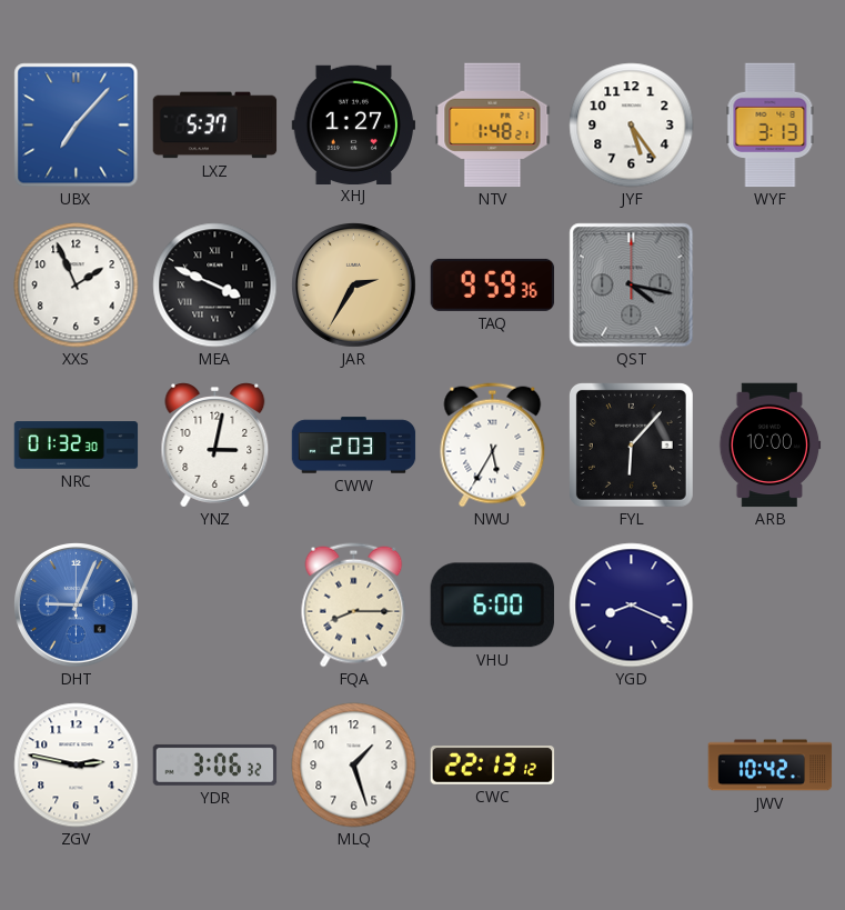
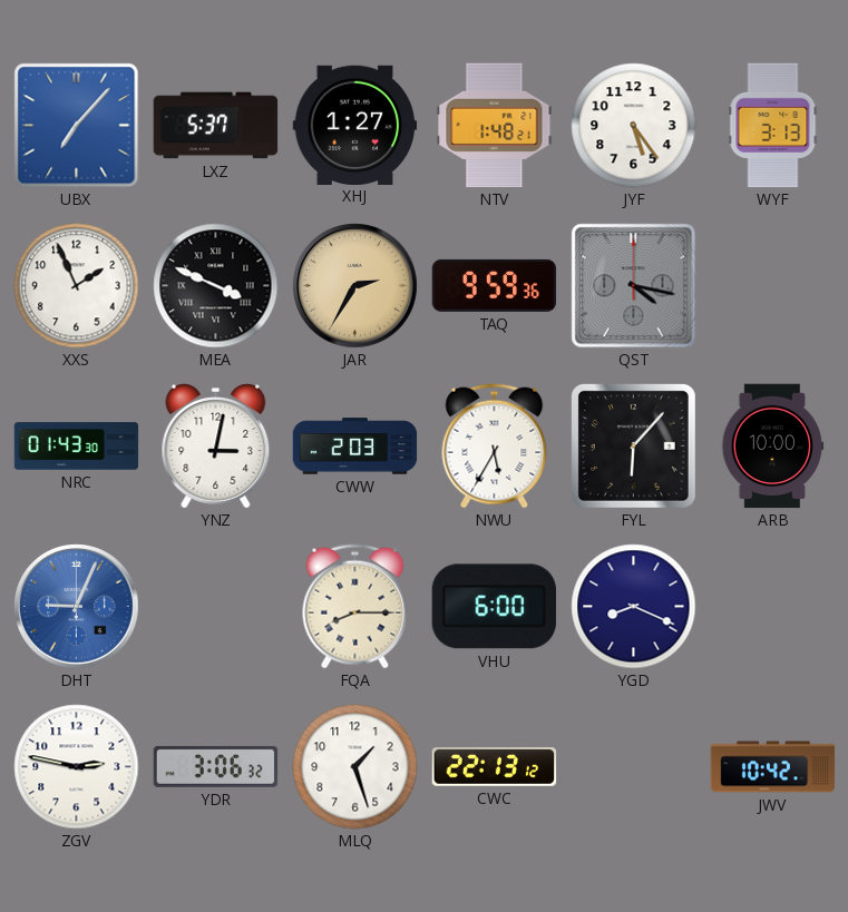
NRC: 01:32 -> 01:43 (77, 447)
